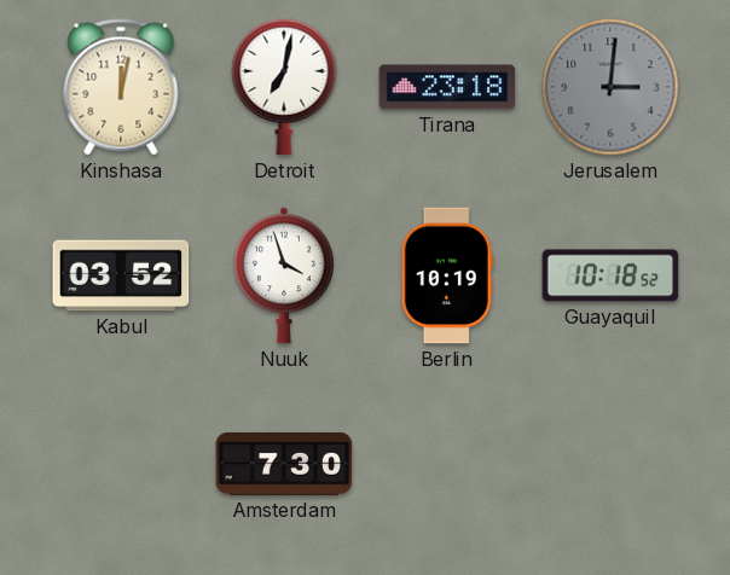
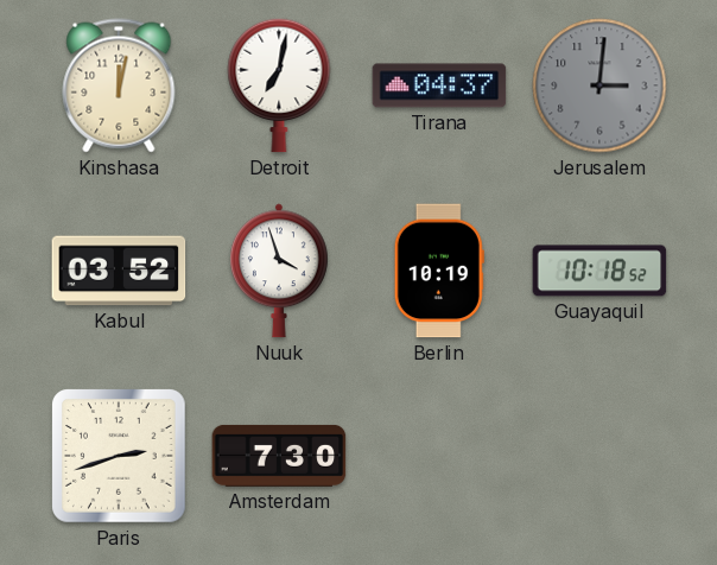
Tirana: 23:18 -> 04:37 (439, 85)
Paris: none -> 2:42 (120, 457)
